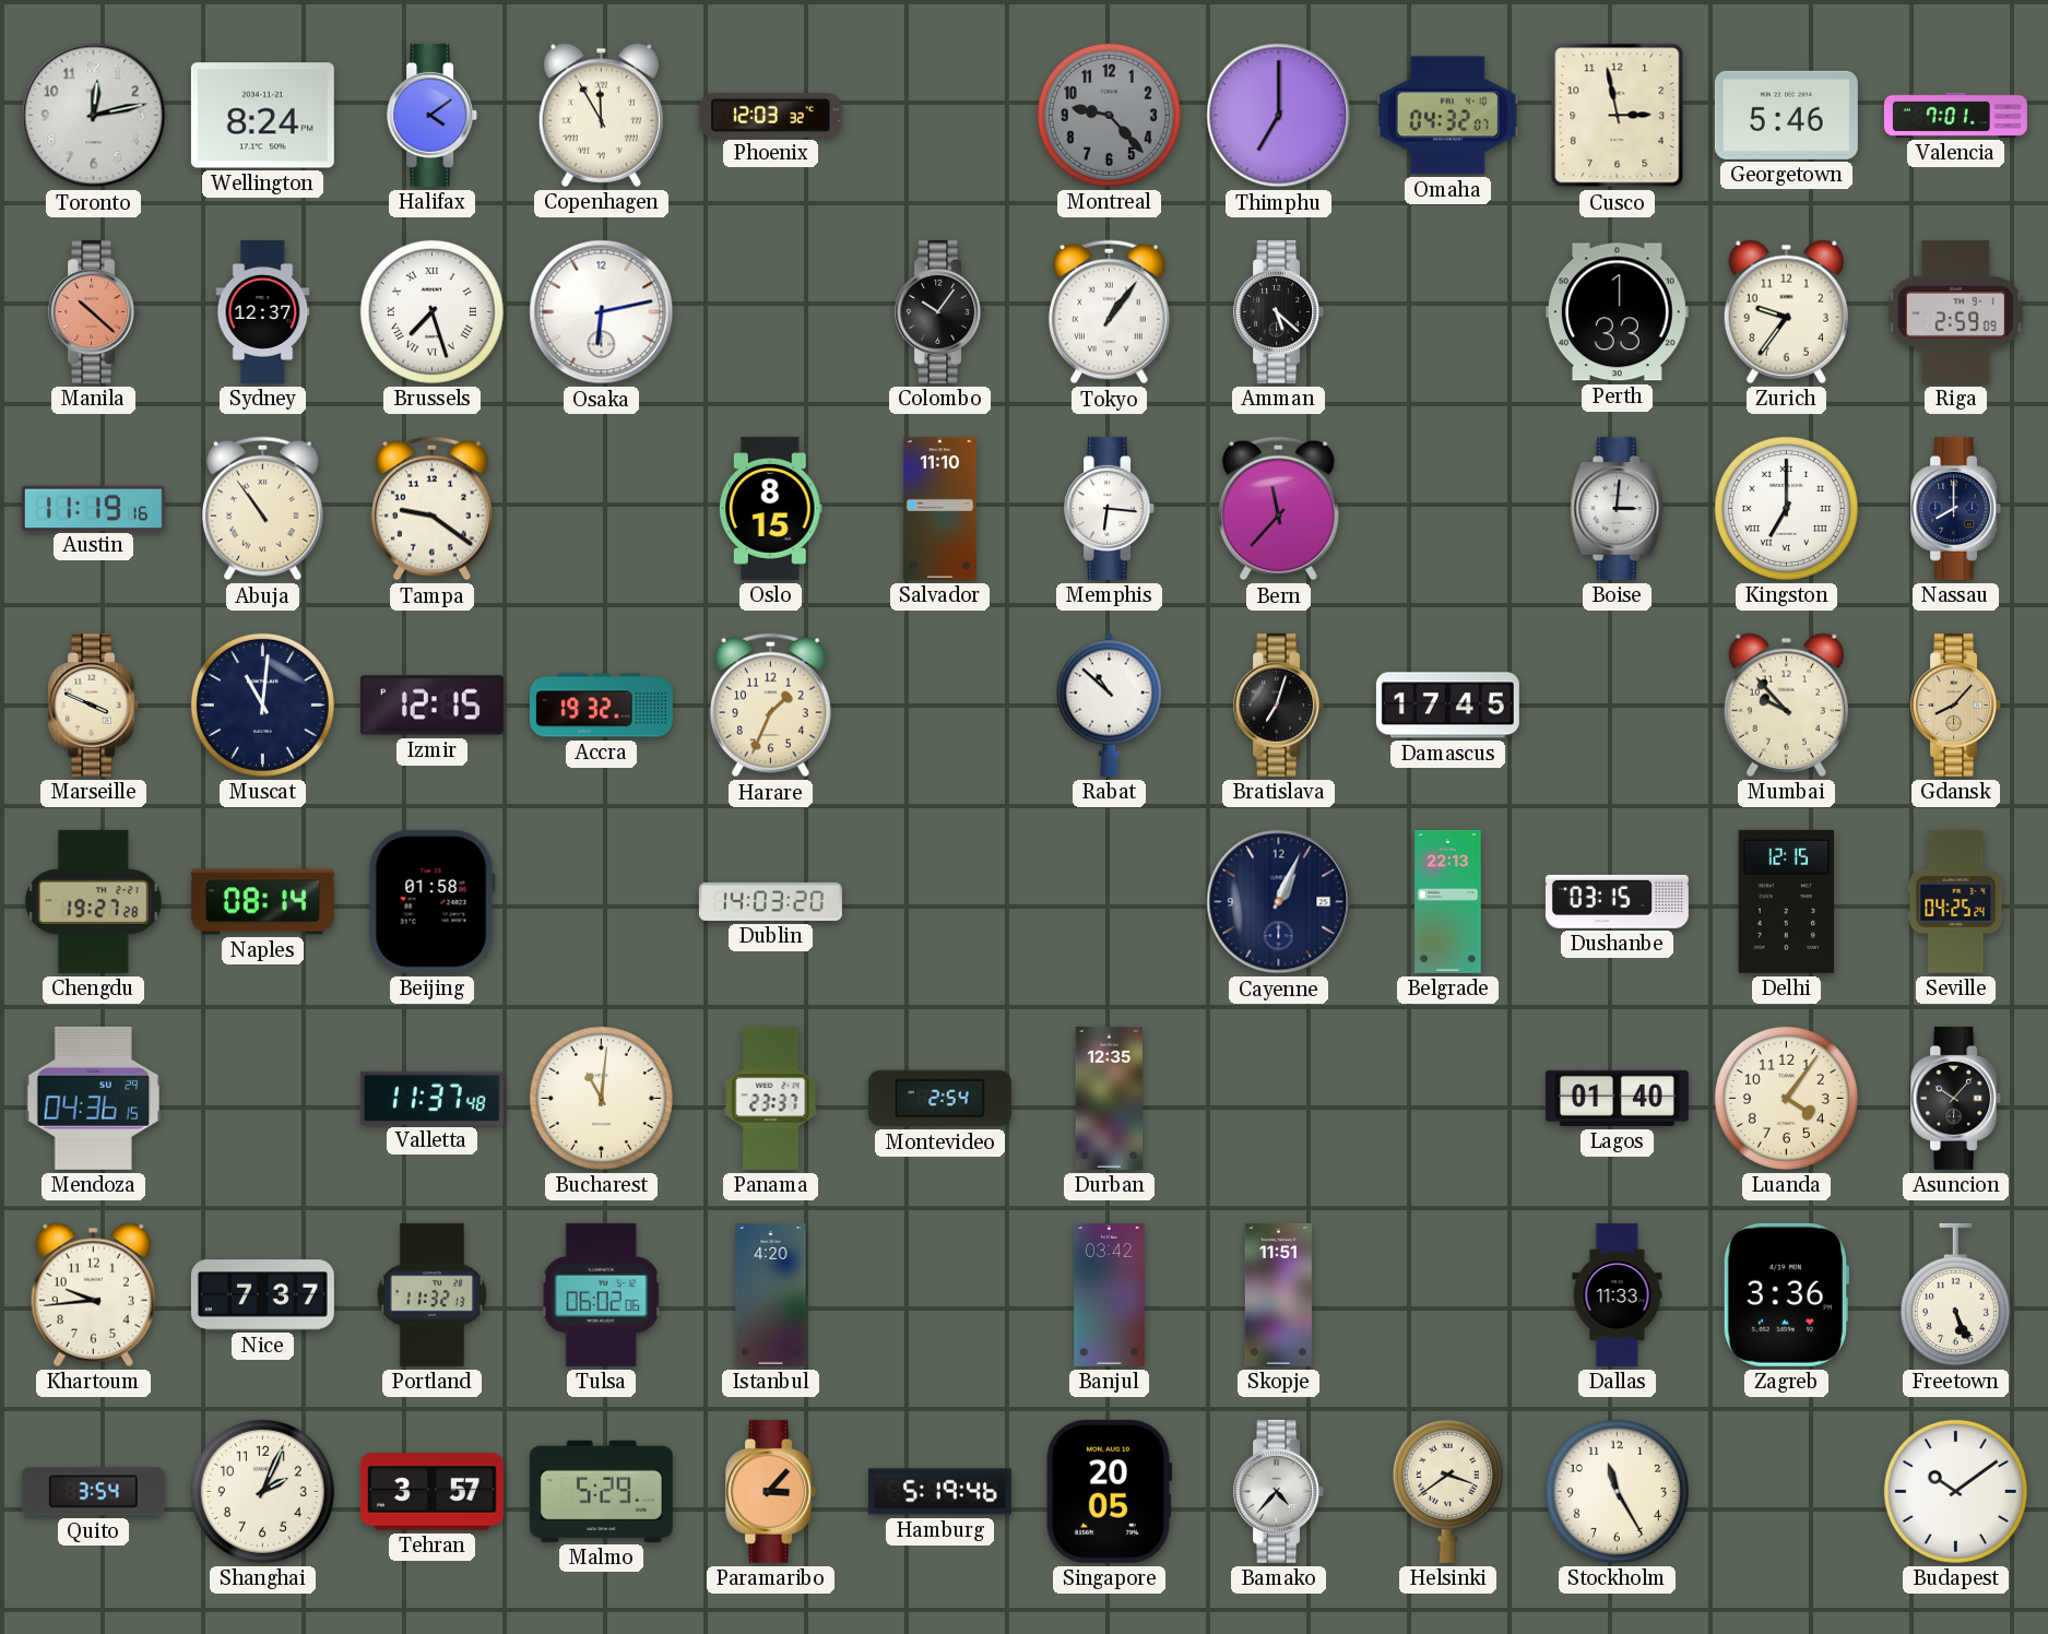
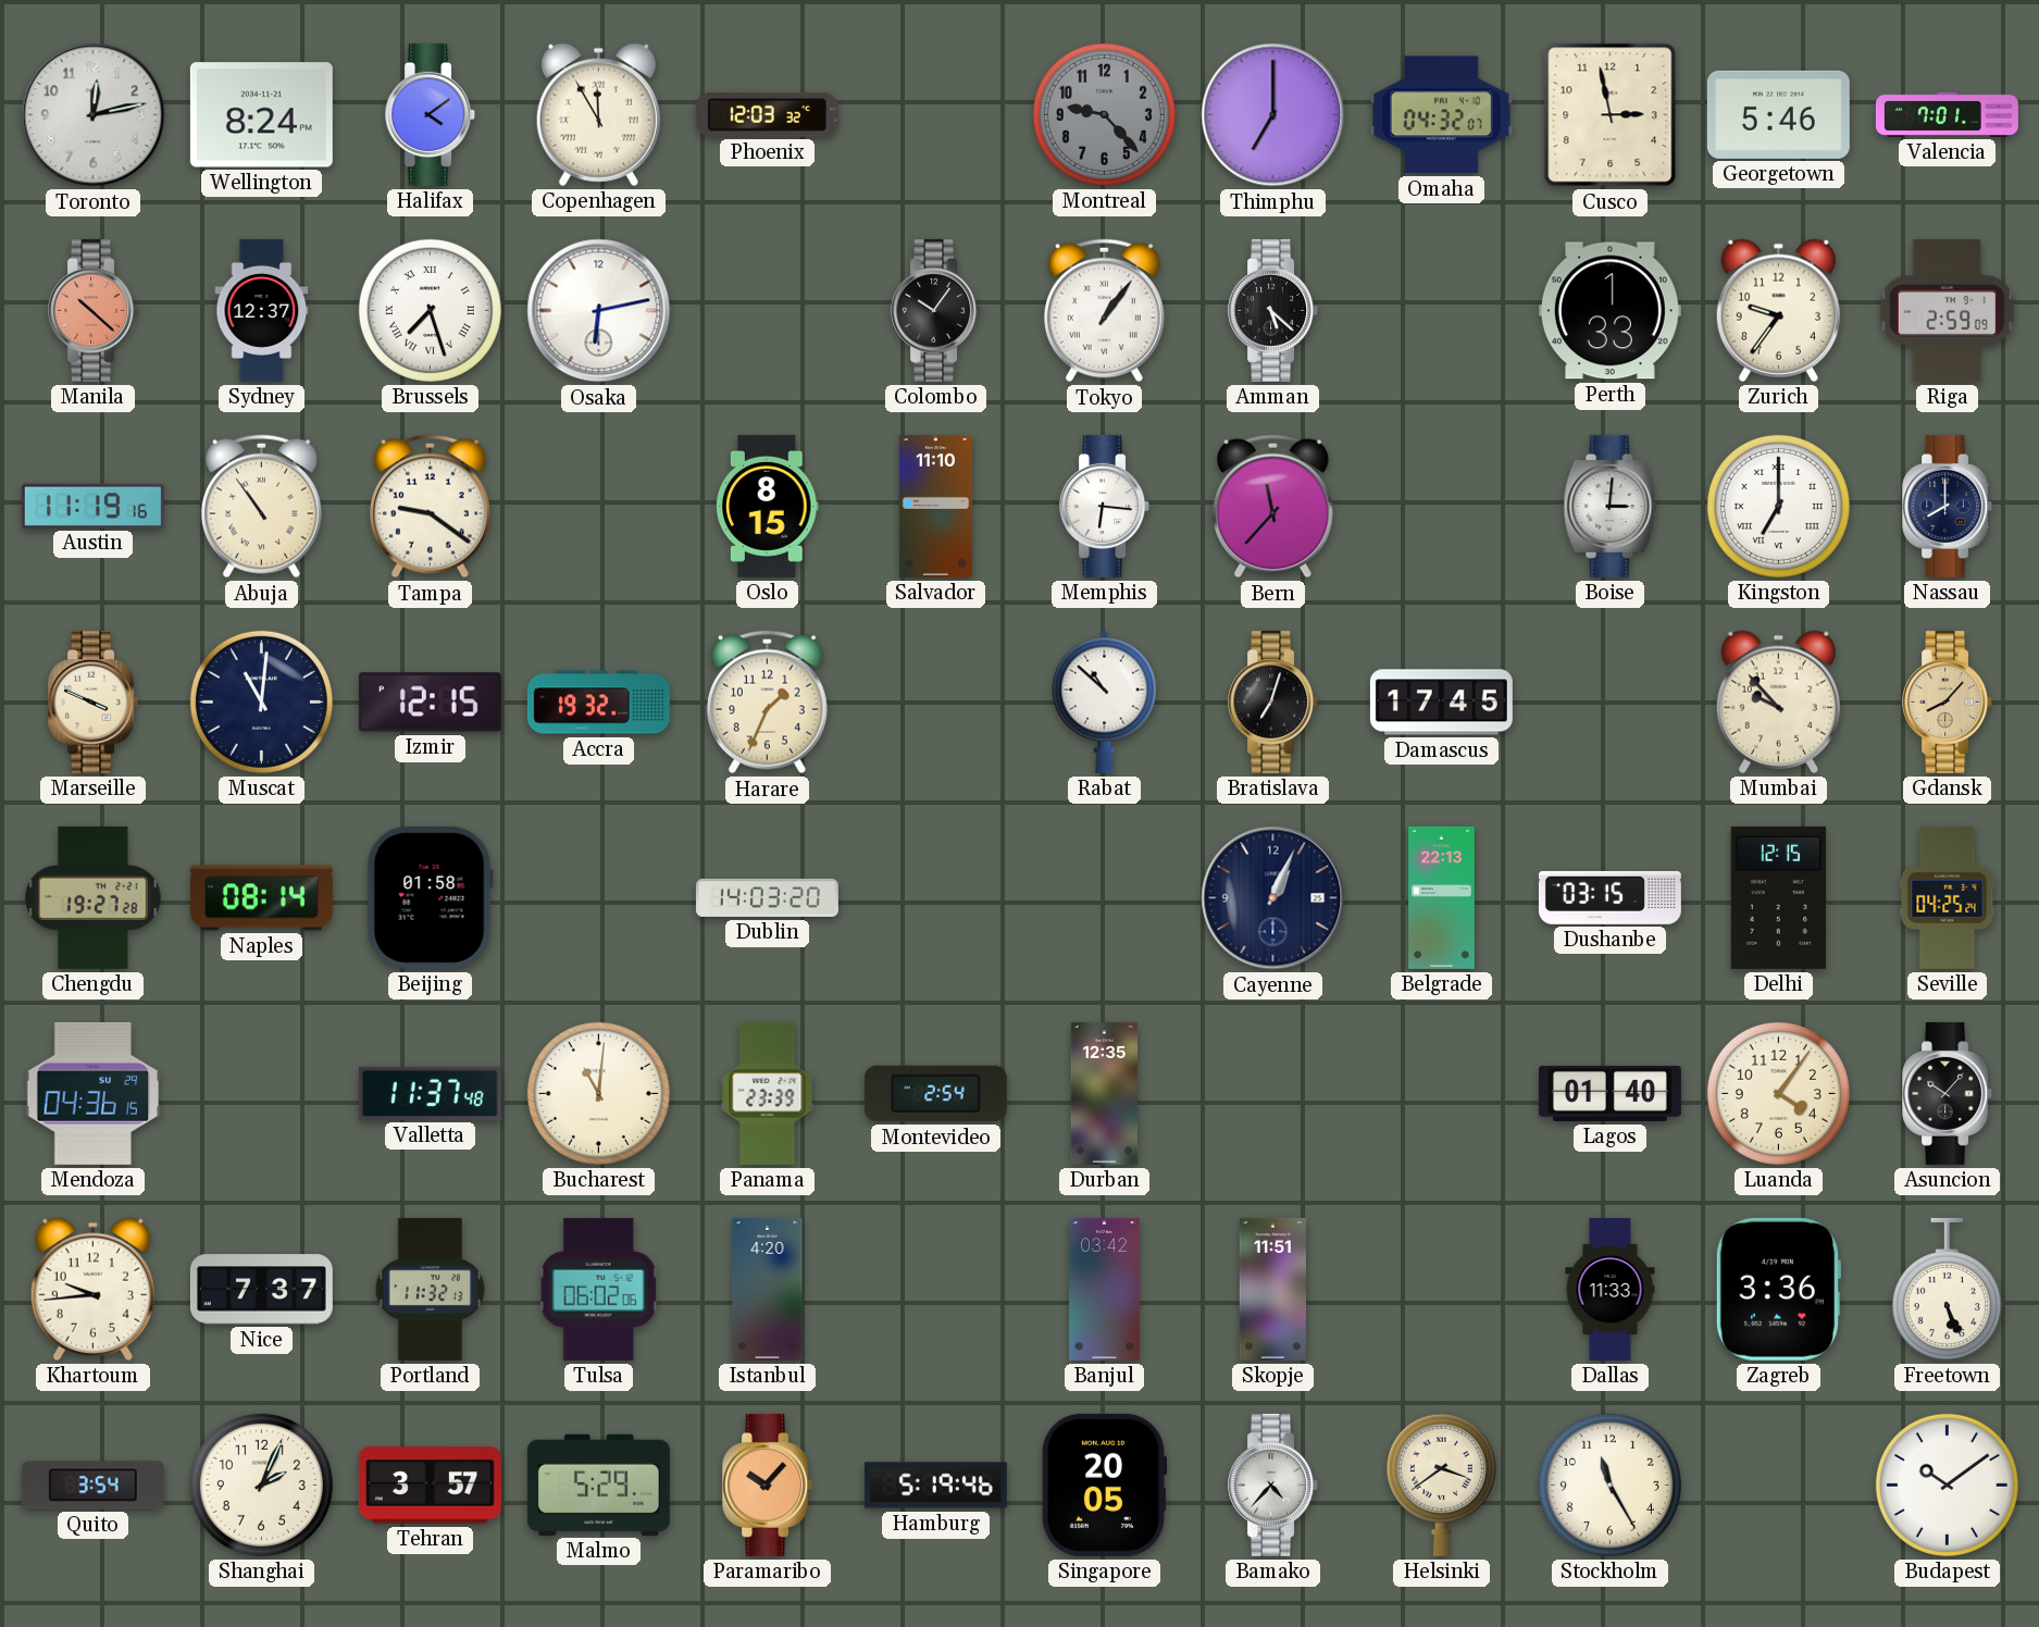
Panama: 23:37 -> 23:39 (768, 1093)
Paramaribo: 3:07 -> 10:07 (768, 1485)
